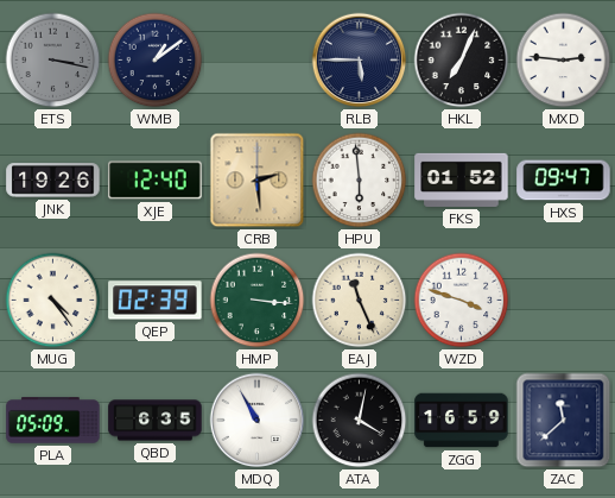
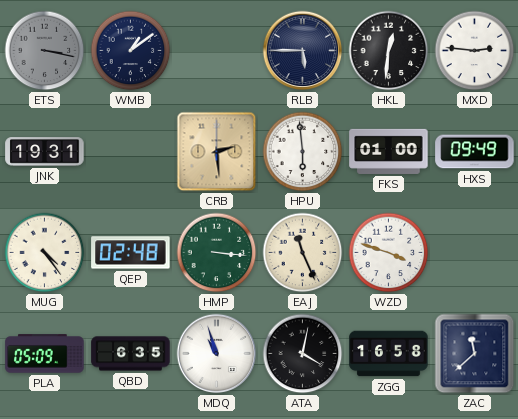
HKL: 7:04 -> 12:31 (389, 51)
JNK: 19:26 -> 19:31 (45, 152)
XJE: 12:40 -> none (156, 181)
FKS: 01:52 -> 01:00 (389, 151)
HXS: 09:47 -> 09:49 (475, 152)
QEP: 02:39 -> 02:48 (131, 253)
MDQ: 10:55 -> 10:57 (217, 354)
ZGG: 16:59 -> 16:58 (389, 354)
